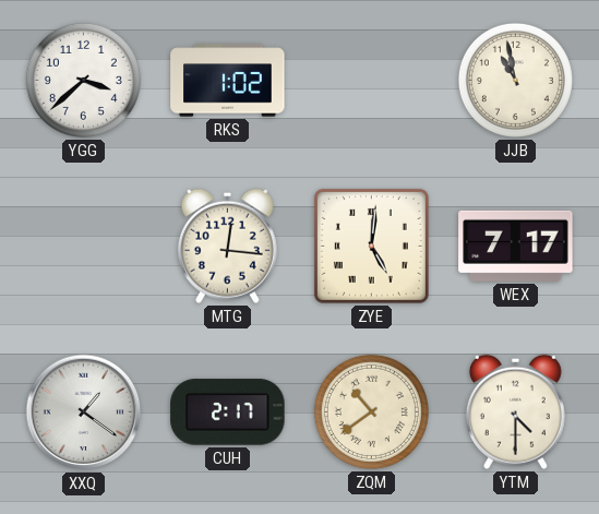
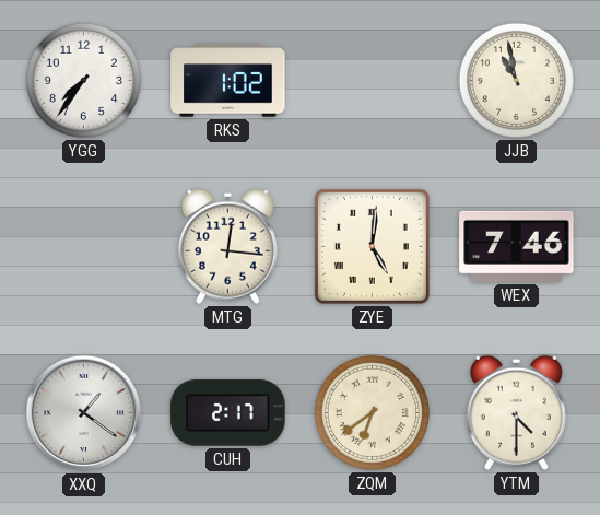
YGG: 3:38 -> 7:36 (83, 80)
WEX: 7:17 -> 7:46 (517, 246)
ZQM: 10:39 -> 6:39 (372, 412)
